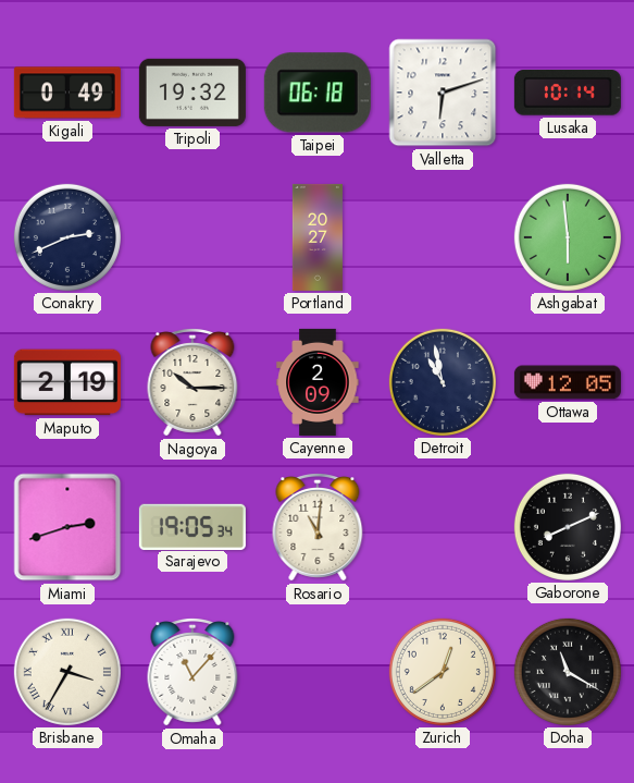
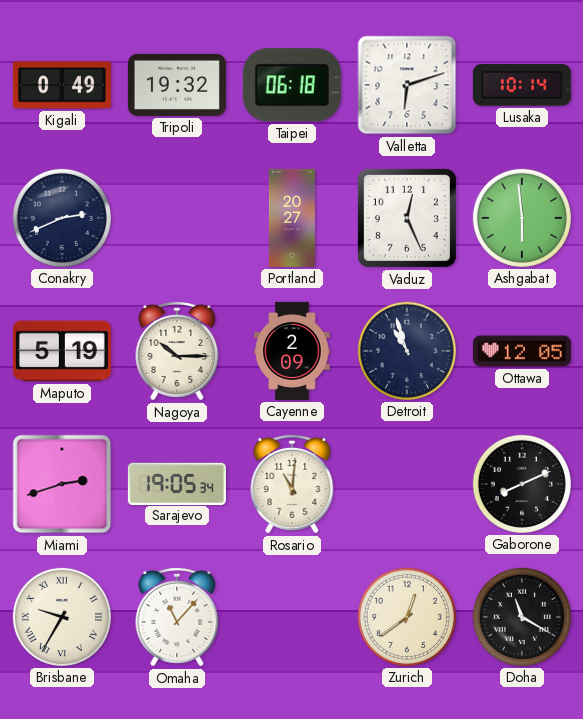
Vaduz: none -> 12:26 (407, 218)
Maputo: 2:19 -> 5:19 (62, 351)
Detroit: 10:58 -> 10:57 (407, 351)
Brisbane: 3:35 -> 9:35 (62, 617)
